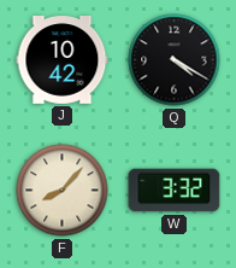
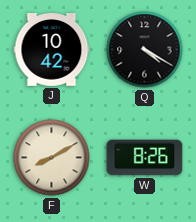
F: 8:07 -> 8:10 (52, 158)
W: 3:32 -> 8:26 (145, 158)
